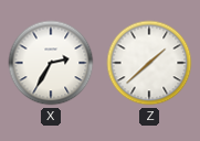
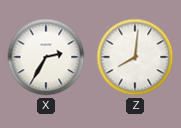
Z: 1:38 -> 8:01 (135, 57)
